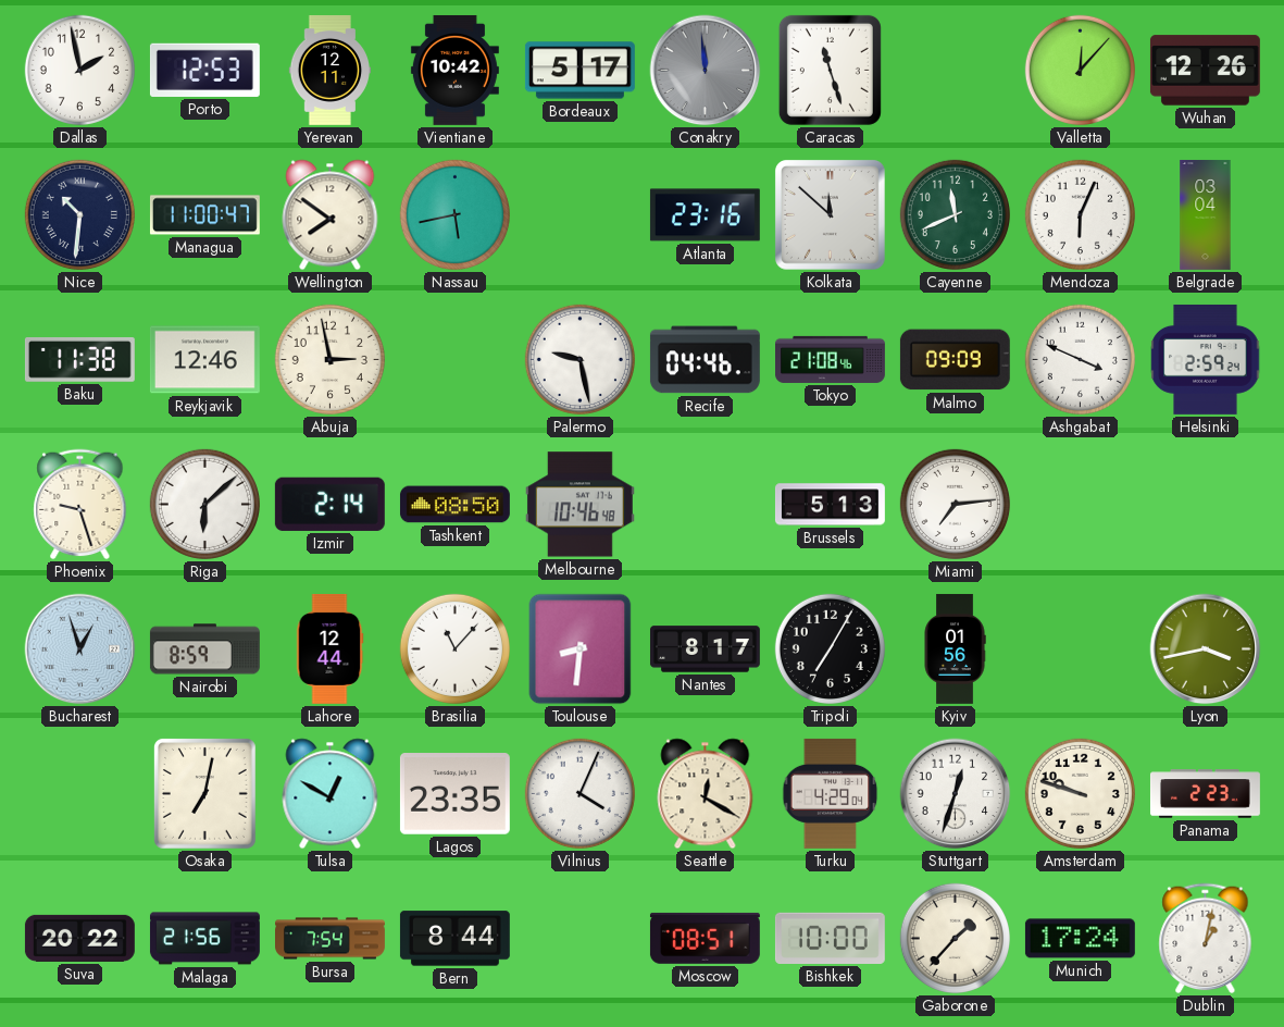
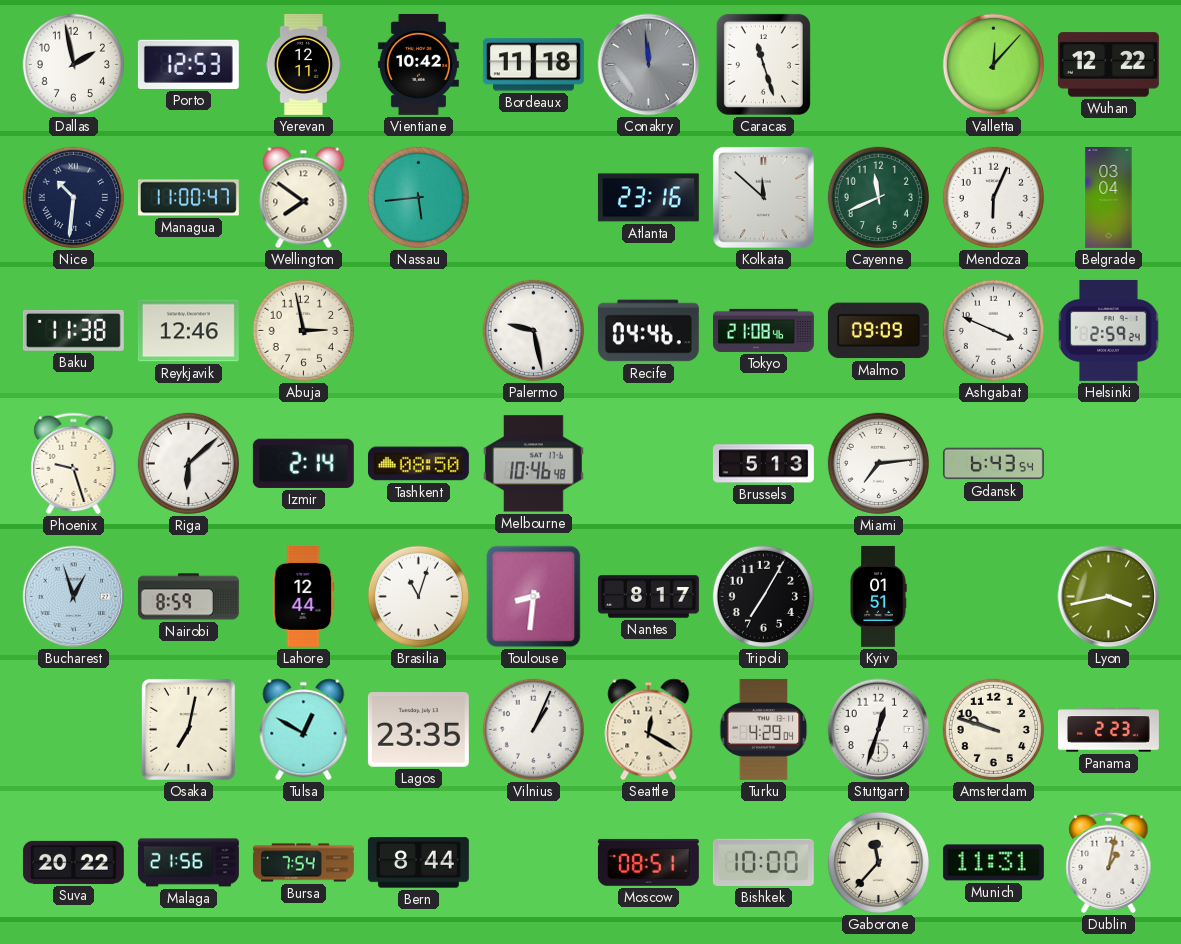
Bordeaux: 5:17 -> 11:18 (533, 65)
Wuhan: 12:26 -> 12:22 (1108, 65)
Nassau: 5:43 -> 5:44 (418, 197)
Gdansk: none -> 6:43 (993, 464)
Brasilia: 11:07 -> 11:03 (418, 596)
Kyiv: 01:56 -> 01:51 (878, 596)
Vilnius: 4:04 -> 1:04 (533, 729)
Gaborone: 1:37 -> 11:37 (878, 862)
Munich: 17:24 -> 11:31 (993, 863)
